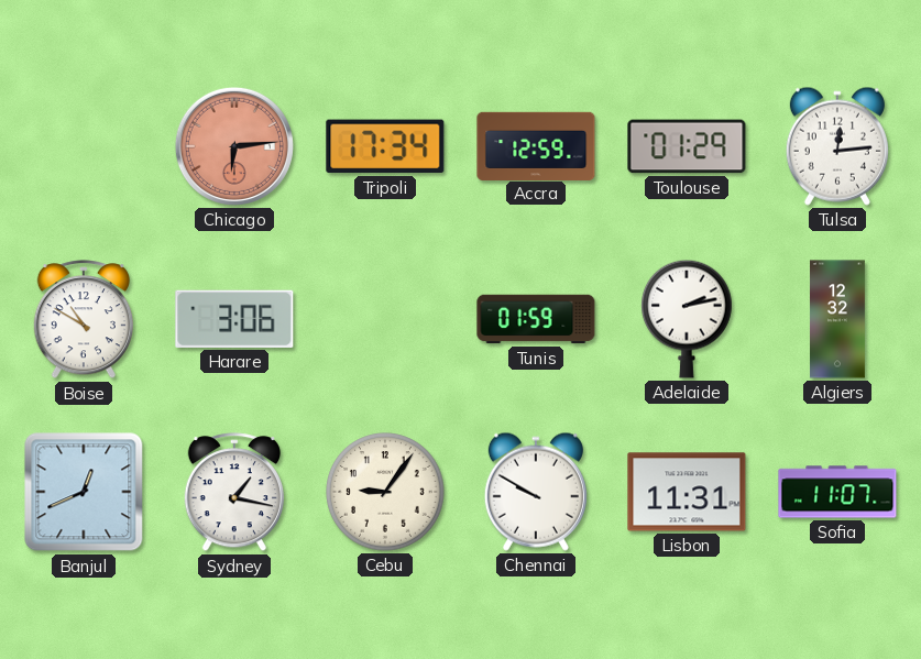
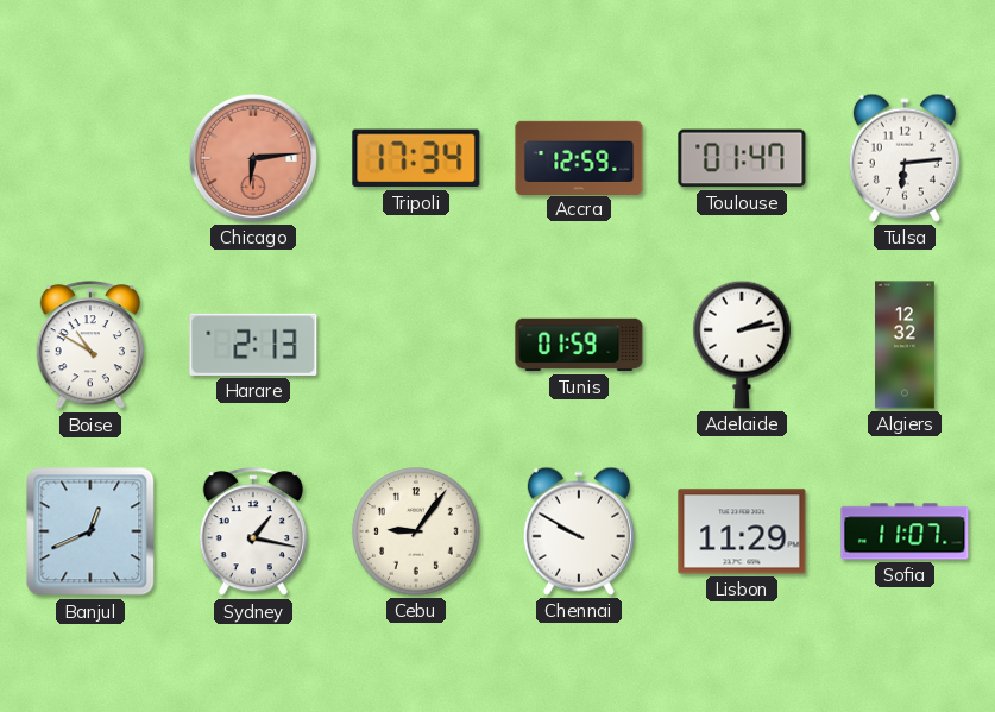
Toulouse: 01:29 -> 01:47 (742, 158)
Tulsa: 12:14 -> 6:14 (905, 158)
Harare: 3:06 -> 2:13 (253, 345)
Lisbon: 11:31 -> 11:29 (742, 531)
